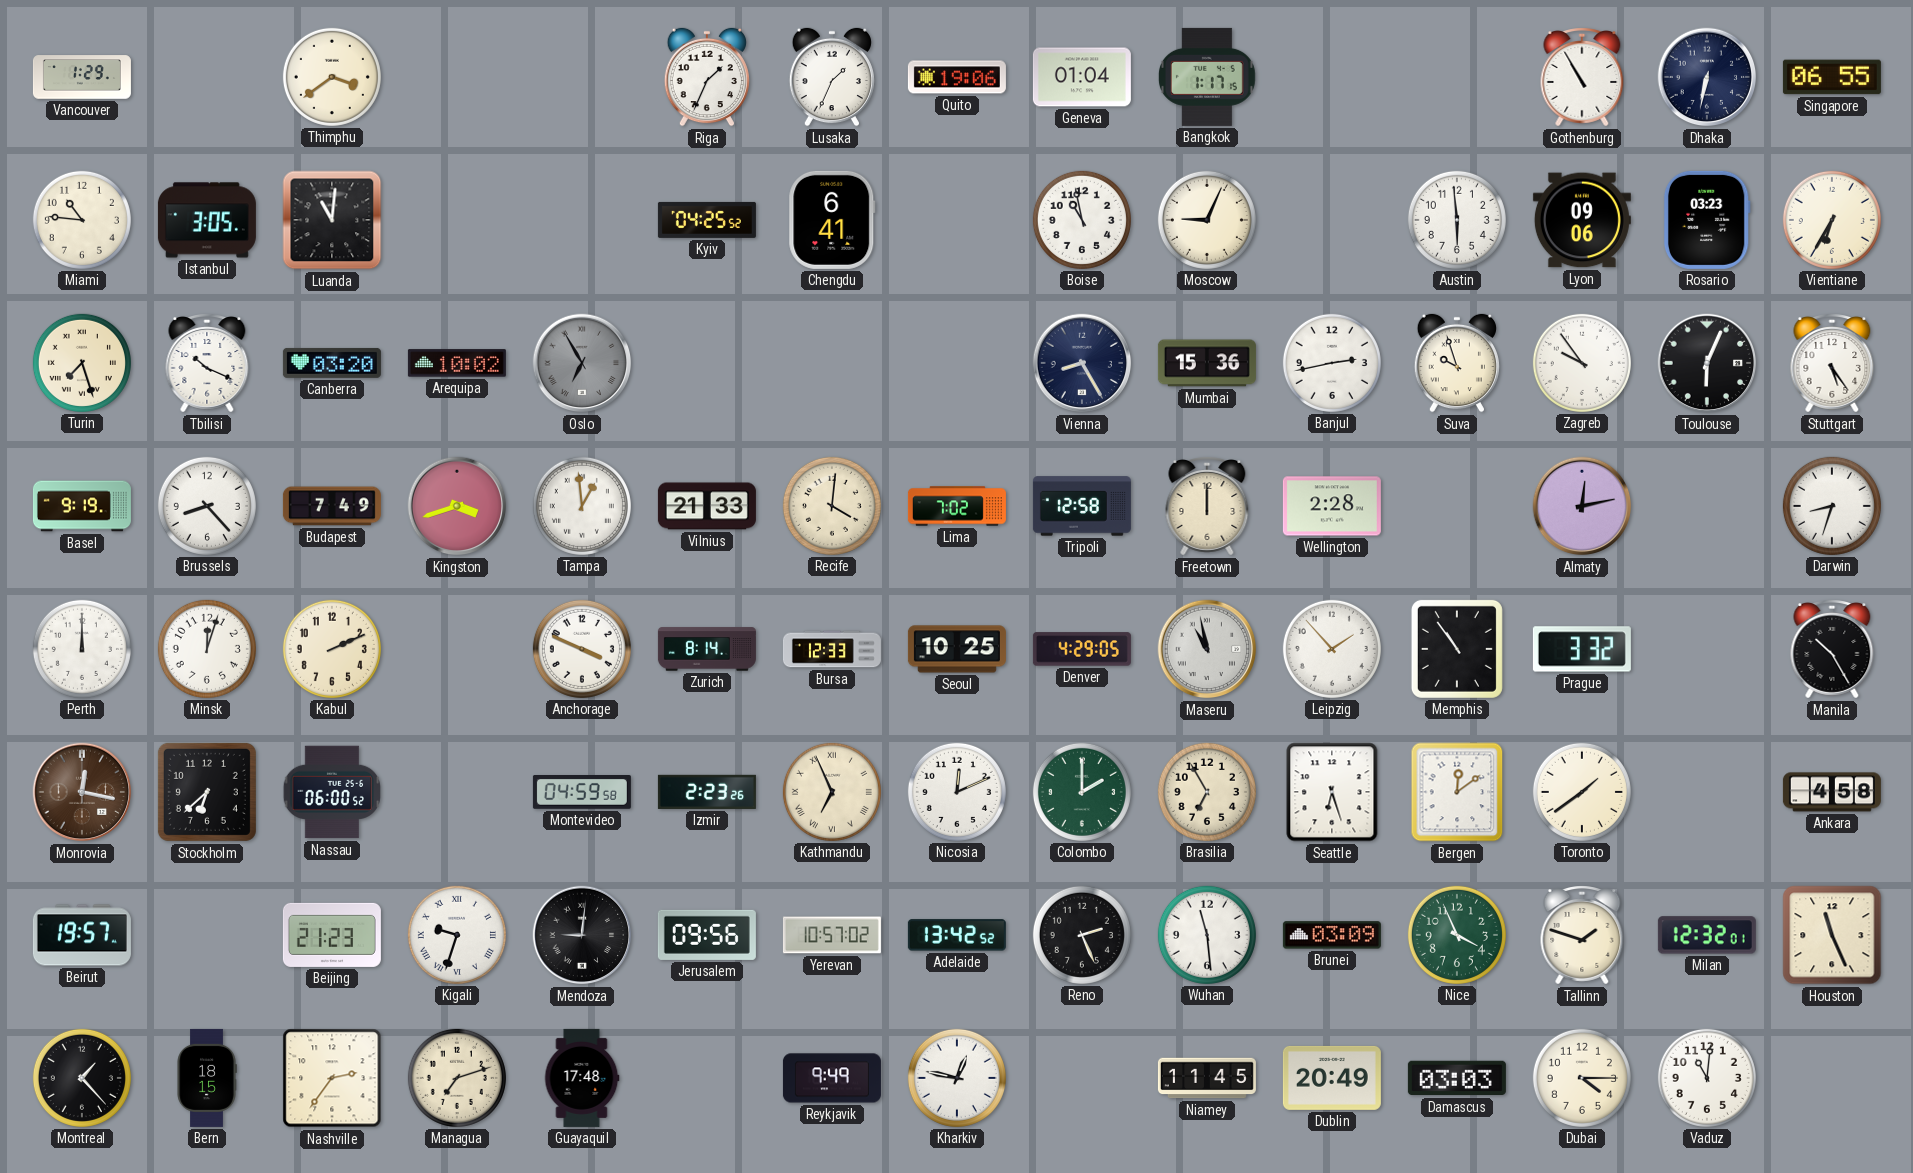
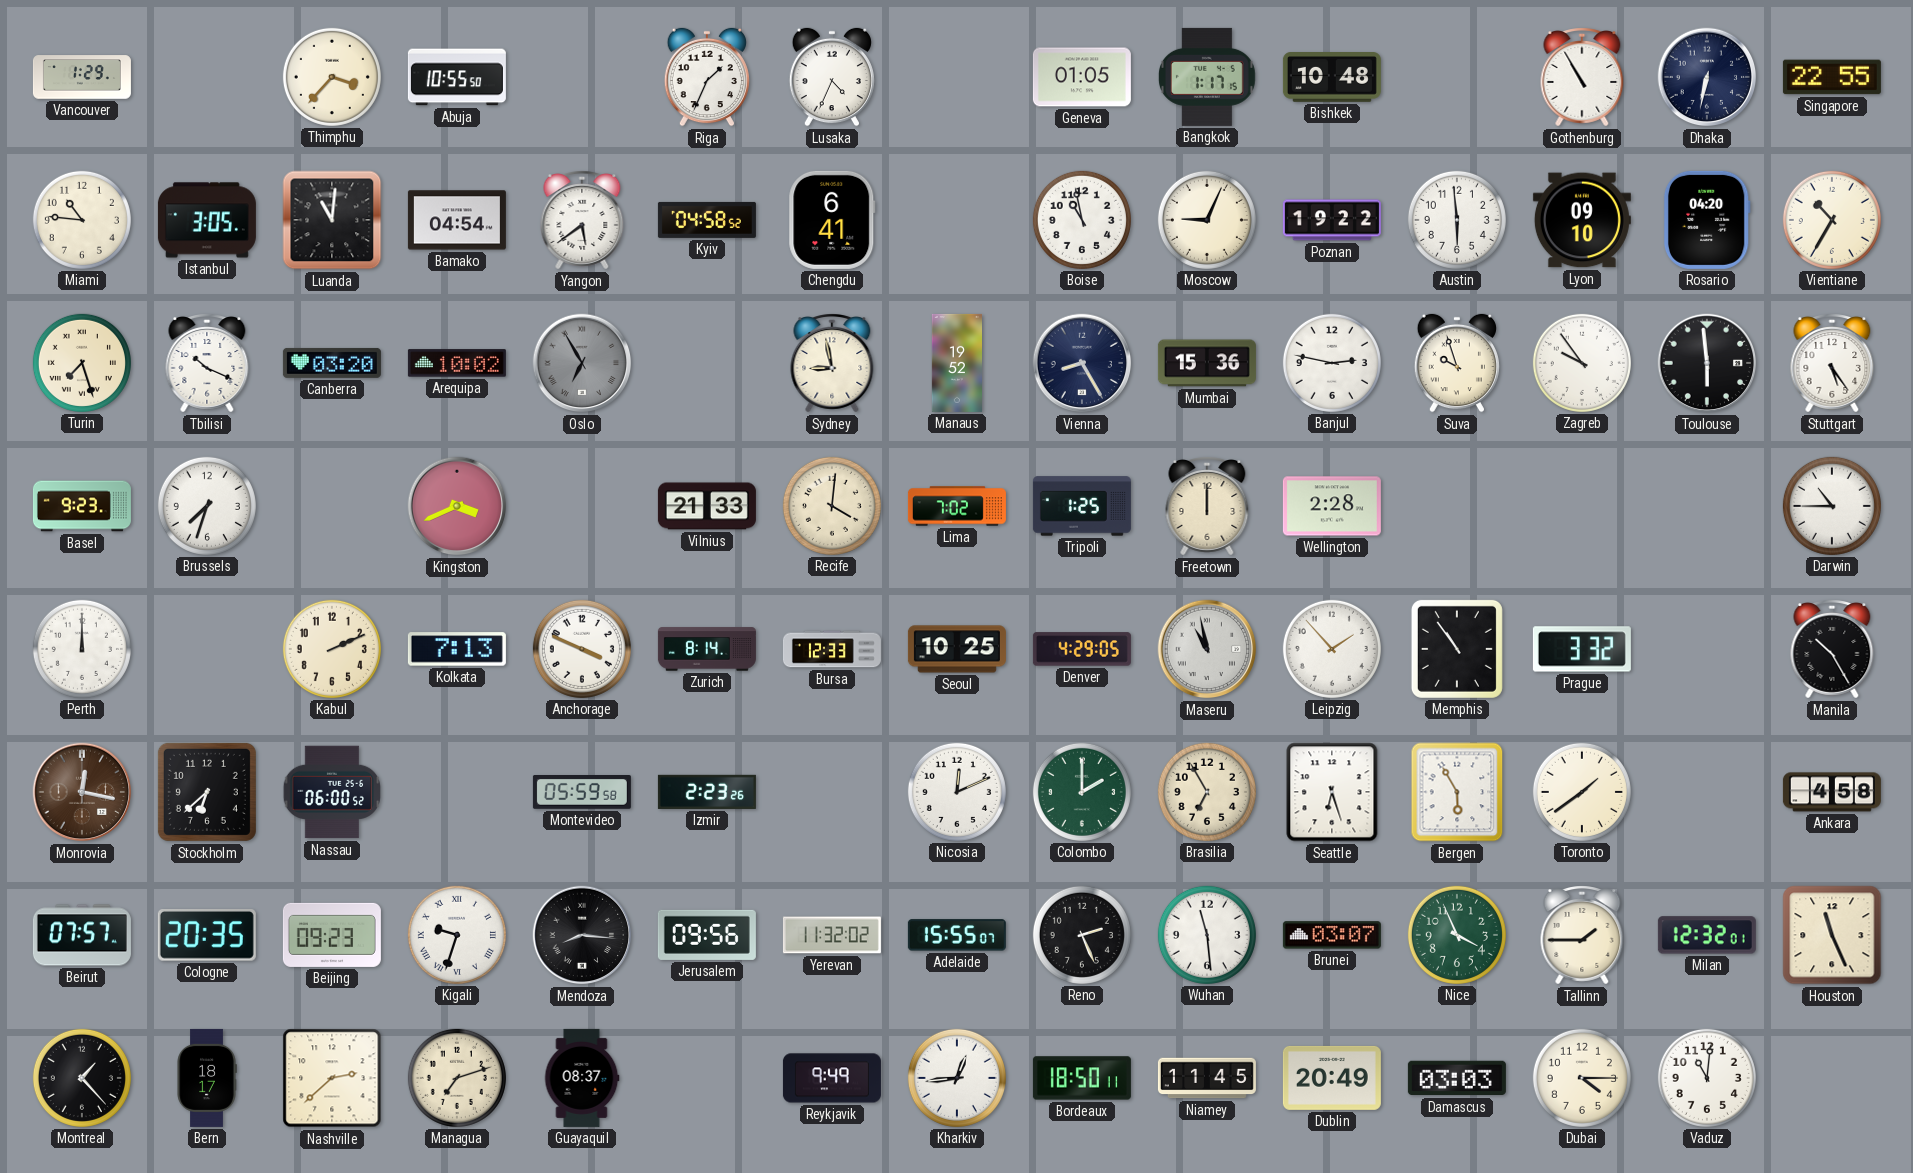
Thimphu: 3:39 -> 3:37 (332, 77)
Abuja: none -> 10:55 (457, 77)
Lusaka: 1:34 -> 4:34 (832, 77)
Quito: 19:06 -> none (957, 77)
Geneva: 01:04 -> 01:05 (1082, 77)
Bishkek: none -> 10:48 (1332, 78)
Singapore: 06:55 -> 22:55 (1832, 77)
Bamako: none -> 04:54 (457, 220)
Yangon: none -> 5:39 (582, 220)
Kyiv: 04:25 -> 04:58 (707, 220)
Poznan: none -> 19:22 (1332, 220)
Lyon: 09:06 -> 09:10 (1582, 220)
Rosario: 03:23 -> 04:20 (1707, 220)
Vientiane: 6:35 -> 10:35 (1832, 220)
Sydney: none -> 8:58 (832, 363)
Manaus: none -> 19:52 (956, 363)
Banjul: 2:43 -> 2:47 (1332, 363)
Toulouse: 6:04 -> 5:59 (1707, 363)
Basel: 9:19 -> 9:23 (82, 506)
Brussels: 8:23 -> 7:33 (207, 506)
Budapest: 7:49 -> none (332, 506)
Kingston: 3:42 -> 3:41 (457, 506)
Tampa: 12:59 -> none (582, 506)
Tripoli: 12:58 -> 1:25 (1082, 506)
Almaty: 12:13 -> none (1582, 506)
Darwin: 8:33 -> 10:45 (1832, 506)
Minsk: 12:03 -> none (207, 649)
Kolkata: none -> 7:13 (457, 649)
Montevideo: 04:59 -> 05:59 (582, 793)
Kathmandu: 6:56 -> none (832, 792)
Bergen: 12:09 -> 5:55 (1457, 792)
Beirut: 19:57 -> 07:57 (82, 935)
Cologne: none -> 20:35 (207, 936)
Beijing: 21:23 -> 09:23 (332, 935)
Mendoza: 9:01 -> 8:16 (582, 935)
Yerevan: 10:57 -> 11:32 (832, 935)
Adelaide: 13:42 -> 15:55 (957, 935)
Brunei: 03:09 -> 03:07 (1332, 935)
Tallinn: 1:48 -> 1:45 (1582, 935)
Bern: 18:15 -> 18:17 (207, 1078)
Nashville: 2:36 -> 2:38 (332, 1078)
Guayaquil: 17:48 -> 08:37 (582, 1078)
Kharkiv: 12:47 -> 12:44 (957, 1078)
Bordeaux: none -> 18:50 (1082, 1078)
